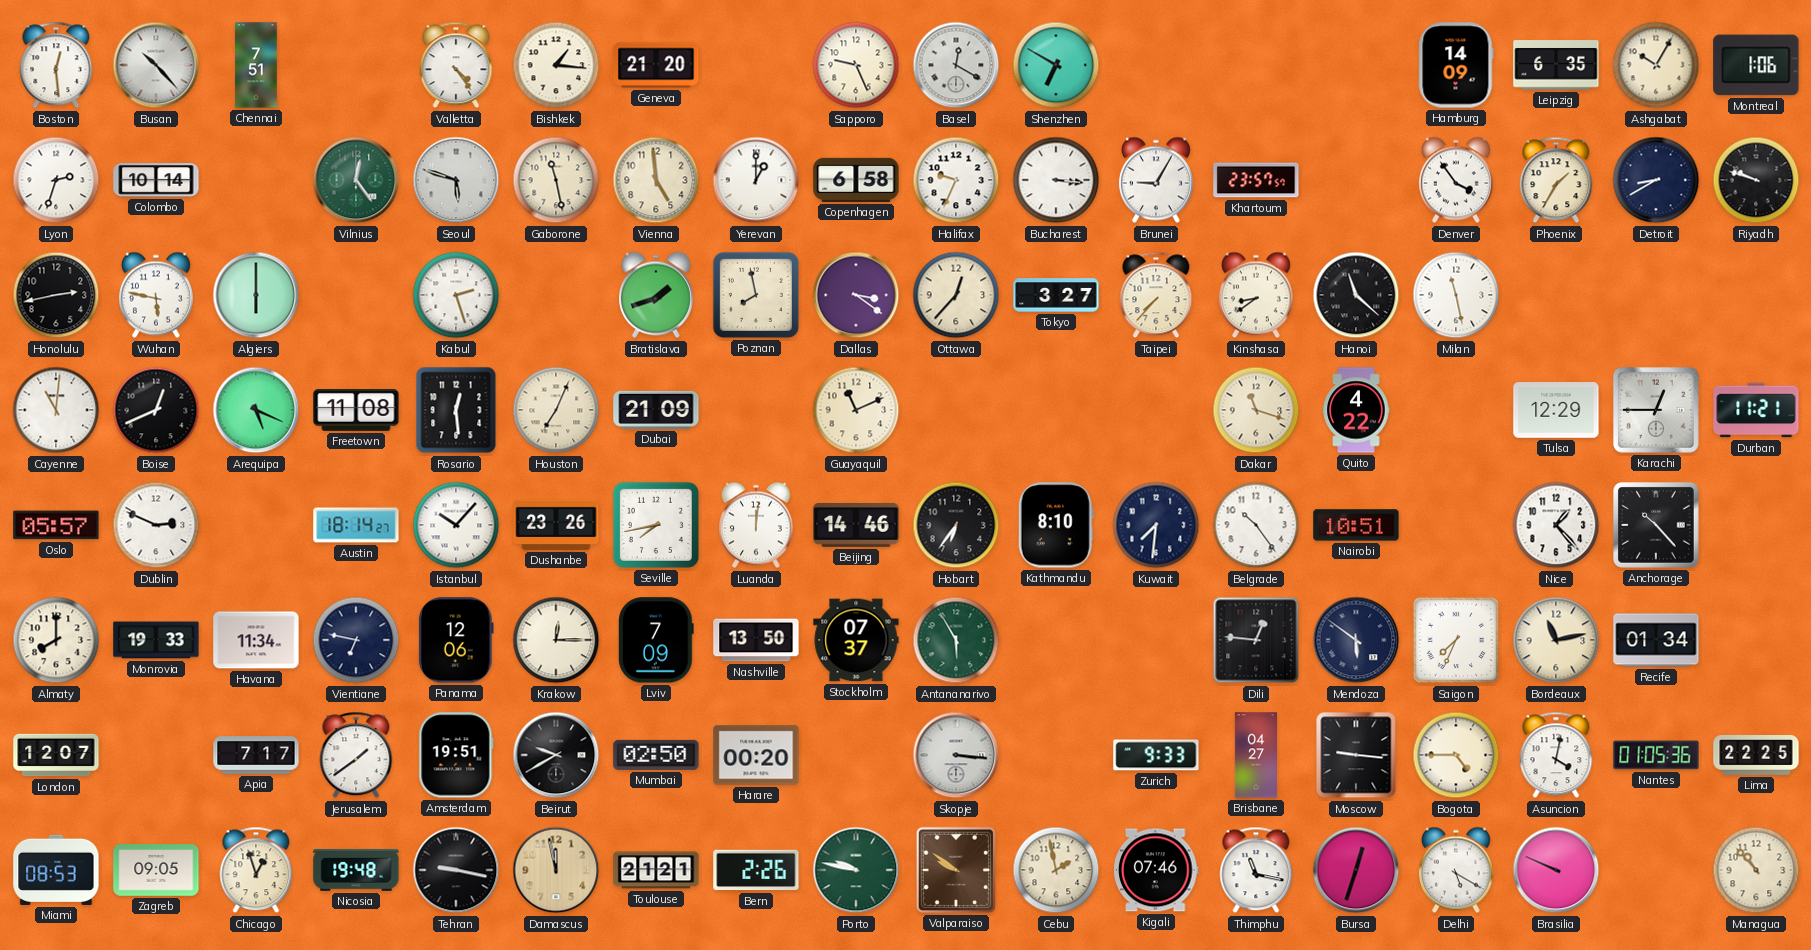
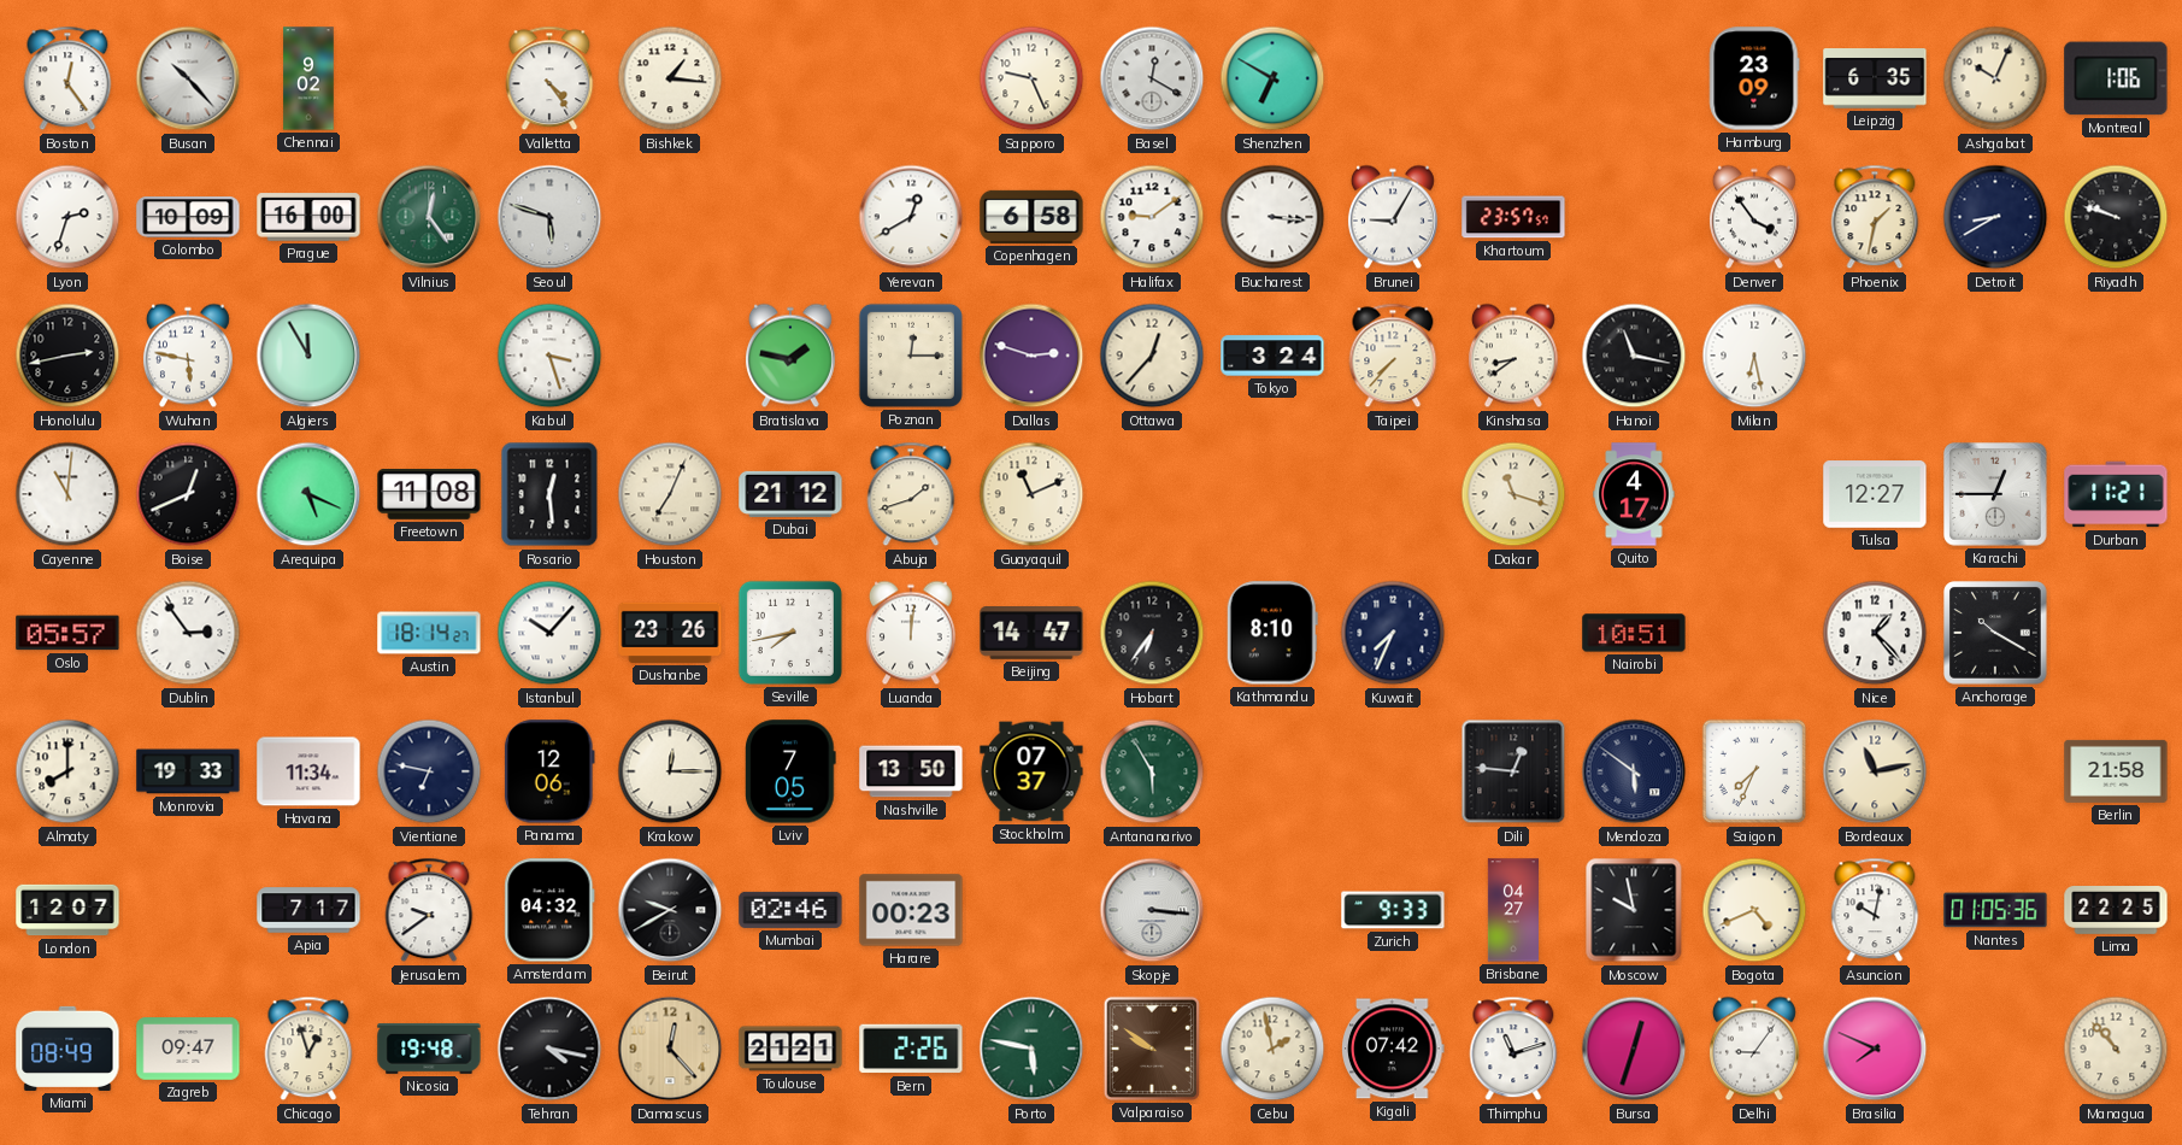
Boston: 12:29 -> 12:24 (67, 78)
Chennai: 7:51 -> 9:02 (308, 78)
Geneva: 21:20 -> none (656, 65)
Hamburg: 14:09 -> 23:09 (1754, 78)
Ashgabat: 10:05 -> 10:04 (1995, 78)
Colombo: 10:14 -> 10:09 (188, 217)
Prague: none -> 16:00 (308, 217)
Gaborone: 11:28 -> none (556, 180)
Vienna: 4:59 -> none (656, 180)
Yerevan: 1:00 -> 12:40 (911, 217)
Halifax: 9:34 -> 9:09 (1152, 217)
Phoenix: 1:35 -> 1:32 (1875, 217)
Algiers: 6:00 -> 11:55 (308, 356)
Kabul: 2:27 -> 3:27 (549, 356)
Bratislava: 1:42 -> 1:47 (790, 356)
Poznan: 7:58 -> 12:15 (911, 356)
Dallas: 3:21 -> 2:48 (1031, 356)
Tokyo: 3:27 -> 3:24 (1272, 356)
Hanoi: 11:22 -> 11:17 (1634, 356)
Milan: 11:28 -> 6:28 (1754, 356)
Dubai: 21:09 -> 21:12 (790, 494)
Abuja: none -> 1:42 (911, 494)
Quito: 4:22 -> 4:17 (1634, 494)
Tulsa: 12:29 -> 12:27 (1875, 494)
Dublin: 2:49 -> 2:54 (188, 633)
Beijing: 14:46 -> 14:47 (1031, 634)
Kuwait: 7:31 -> 7:34 (1393, 633)
Belgrade: 10:24 -> none (1256, 525)
Anchorage: 10:23 -> 10:20 (1995, 633)
Lviv: 7:09 -> 7:05 (792, 771)
Recife: 01:34 -> none (1656, 640)
Berlin: none -> 21:58 (2116, 771)
Jerusalem: 1:39 -> 9:39 (429, 910)
Amsterdam: 19:51 -> 04:32 (549, 910)
Mumbai: 02:50 -> 02:46 (790, 910)
Harare: 00:20 -> 00:23 (911, 910)
Moscow: 9:16 -> 9:58 (1634, 910)
Bogota: 4:45 -> 4:41 (1754, 910)
Asuncion: 4:02 -> 10:02 (1875, 910)
Miami: 08:53 -> 08:49 (67, 1049)
Zagreb: 09:05 -> 09:47 (188, 1049)
Tehran: 9:17 -> 4:17 (549, 1049)
Damascus: 11:58 -> 12:23 (670, 1049)
Porto: 9:47 -> 5:47 (1031, 1049)
Kigali: 07:46 -> 07:42 (1393, 1049)
Thimphu: 11:17 -> 11:12 (1513, 1049)
Delhi: 5:20 -> 9:06 (1754, 1049)
Brasilia: 9:49 -> 7:49 (1875, 1049)
